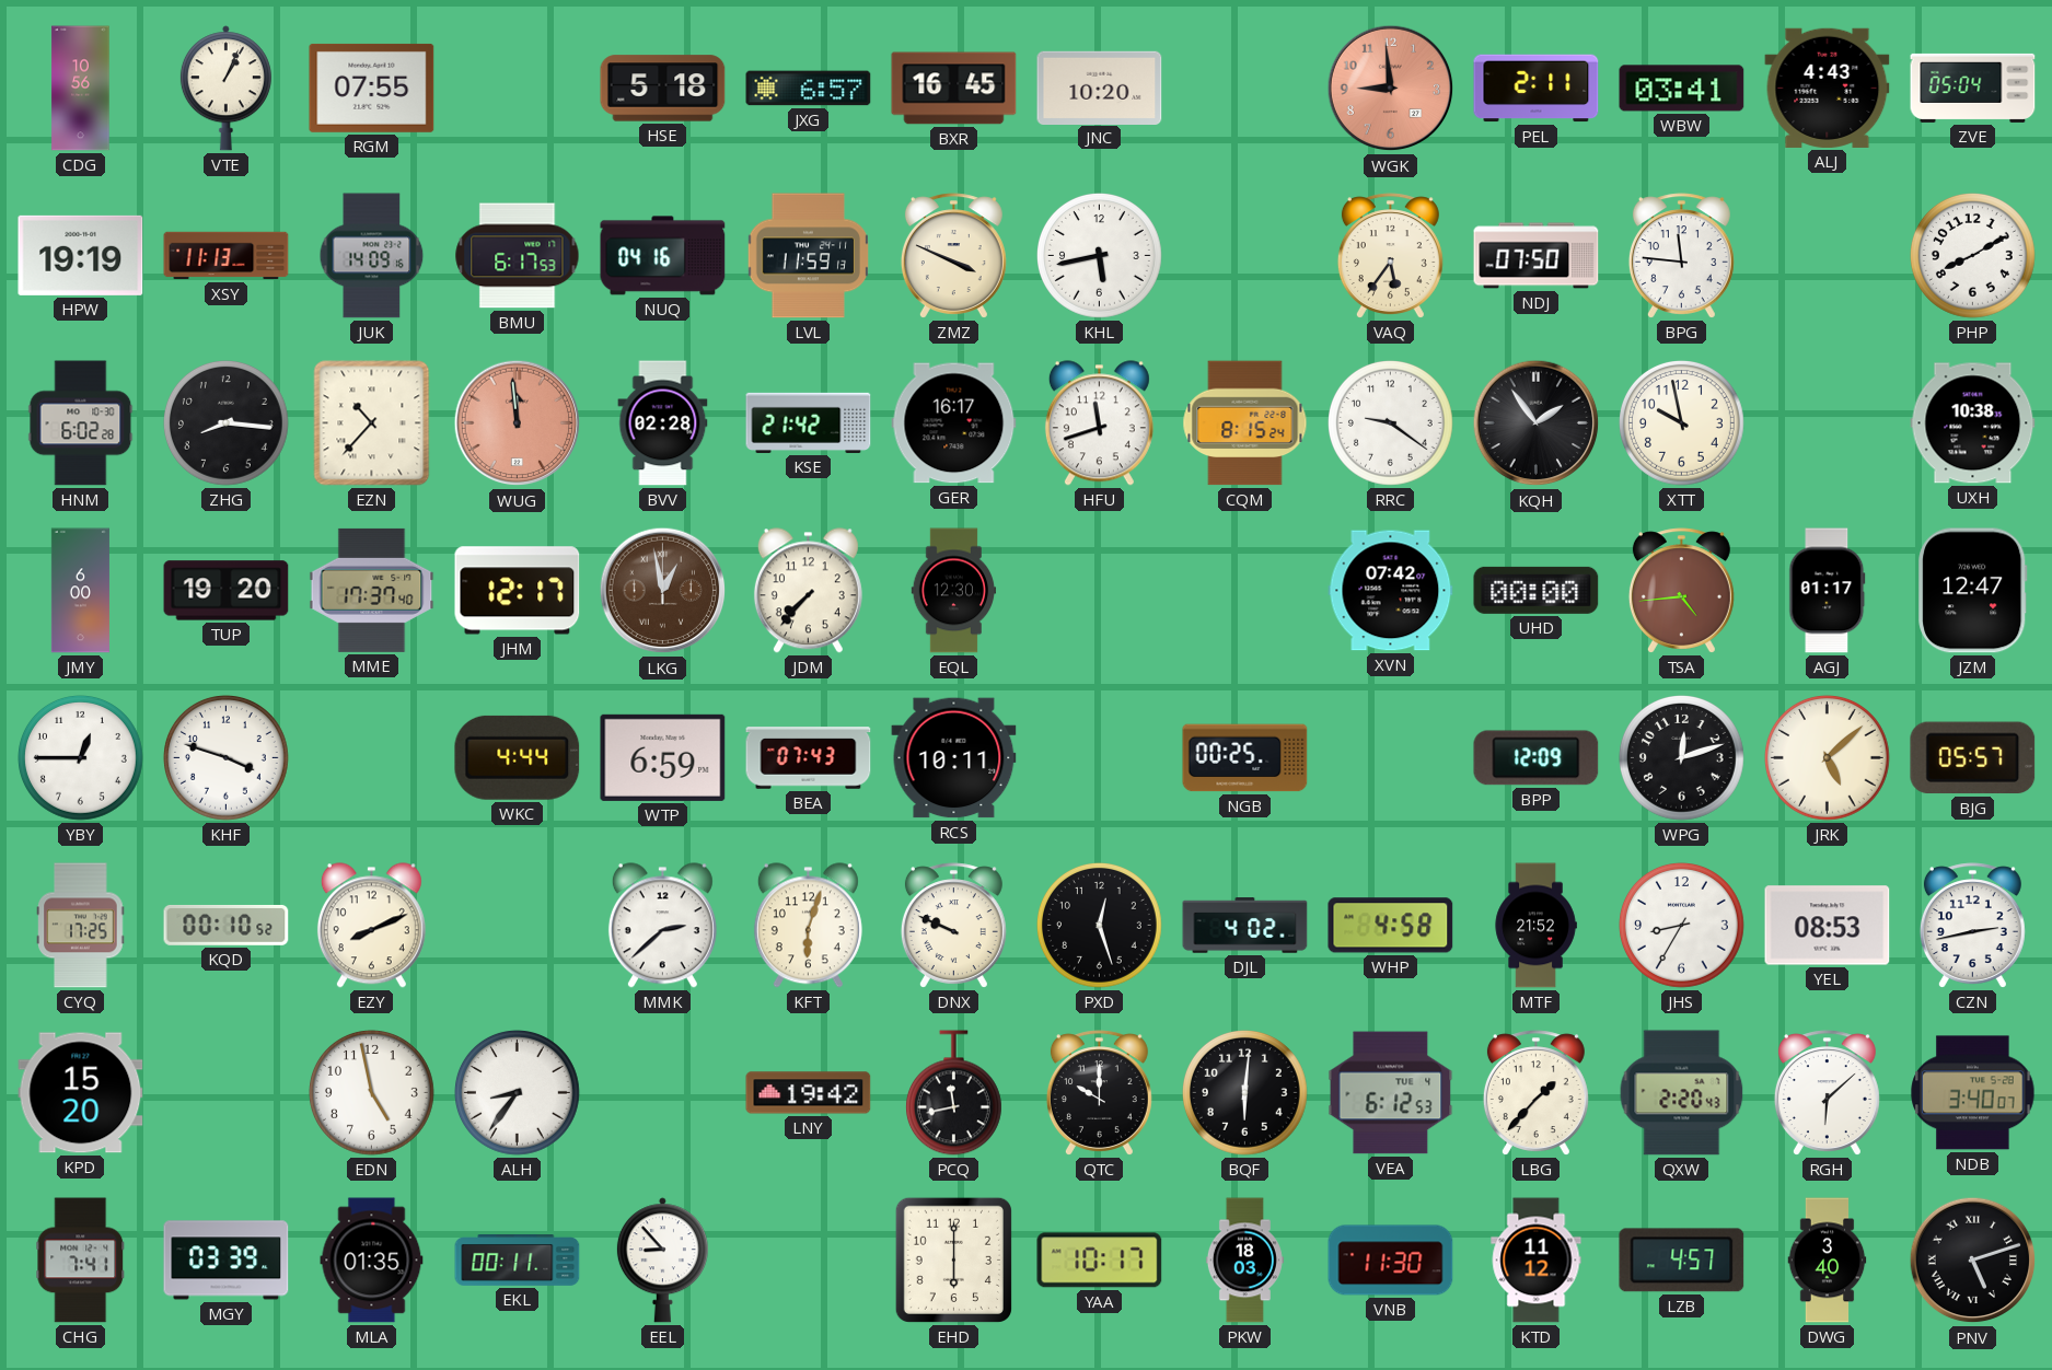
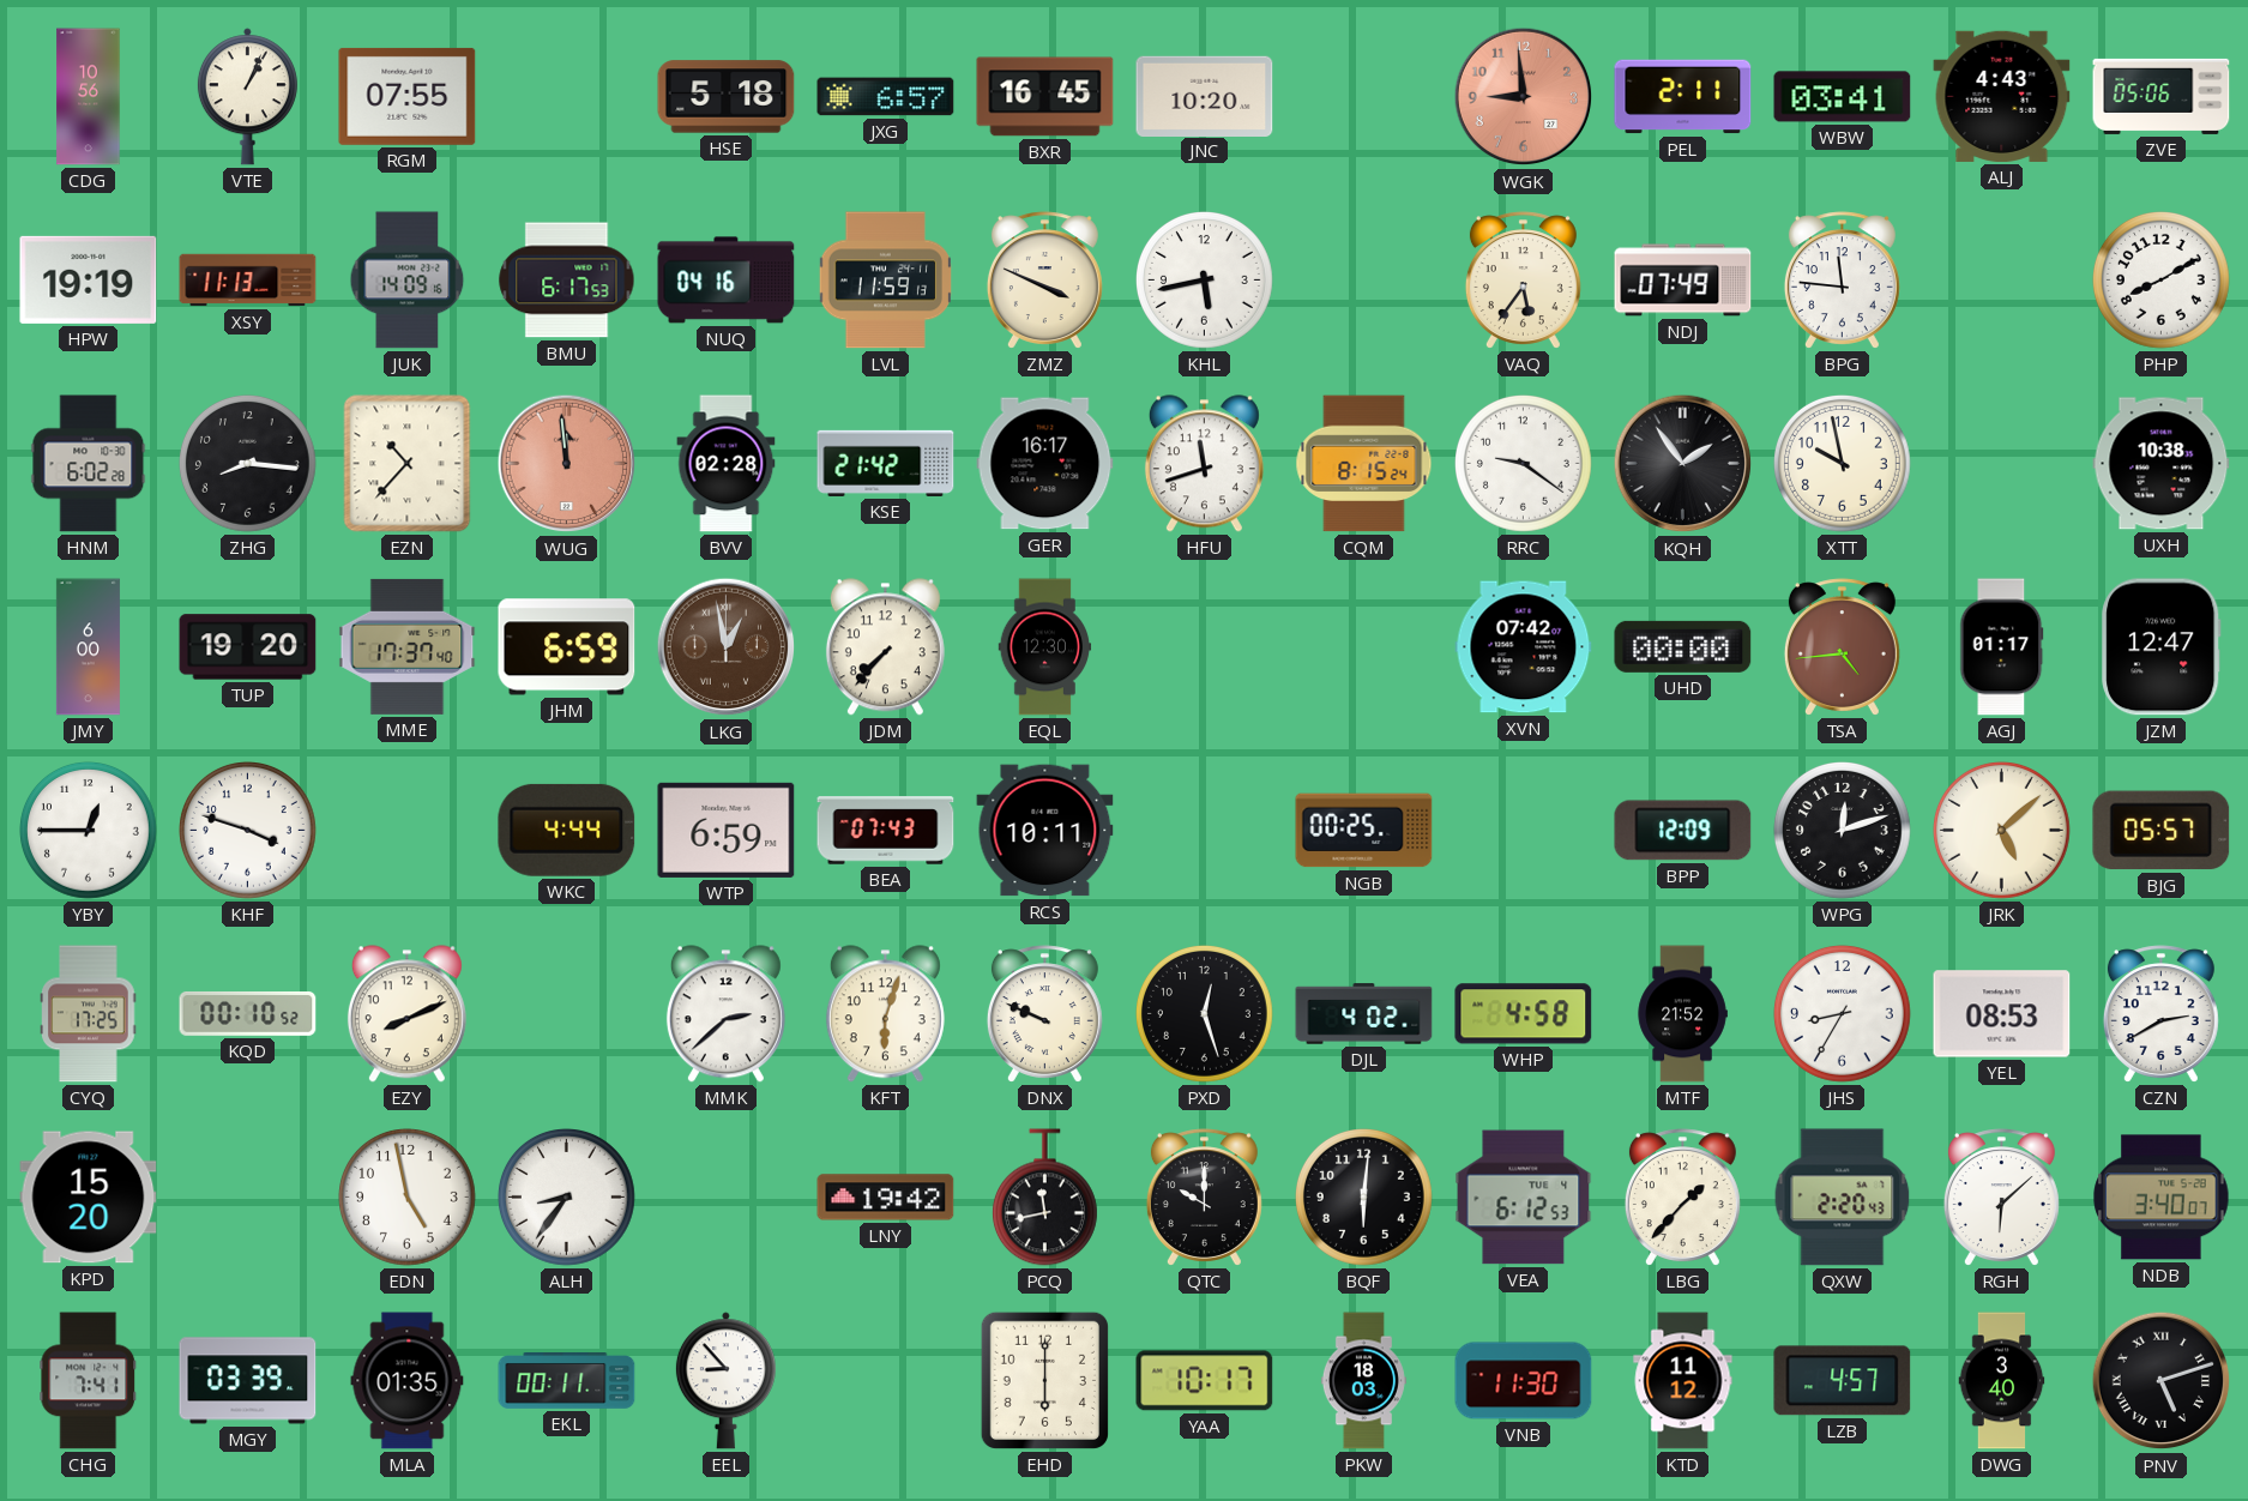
ZVE: 05:04 -> 05:06 (2162, 96)
NDJ: 07:50 -> 07:49 (1683, 281)
JHM: 12:17 -> 6:59 (567, 647)
CZN: 2:43 -> 2:40 (2160, 1014)
